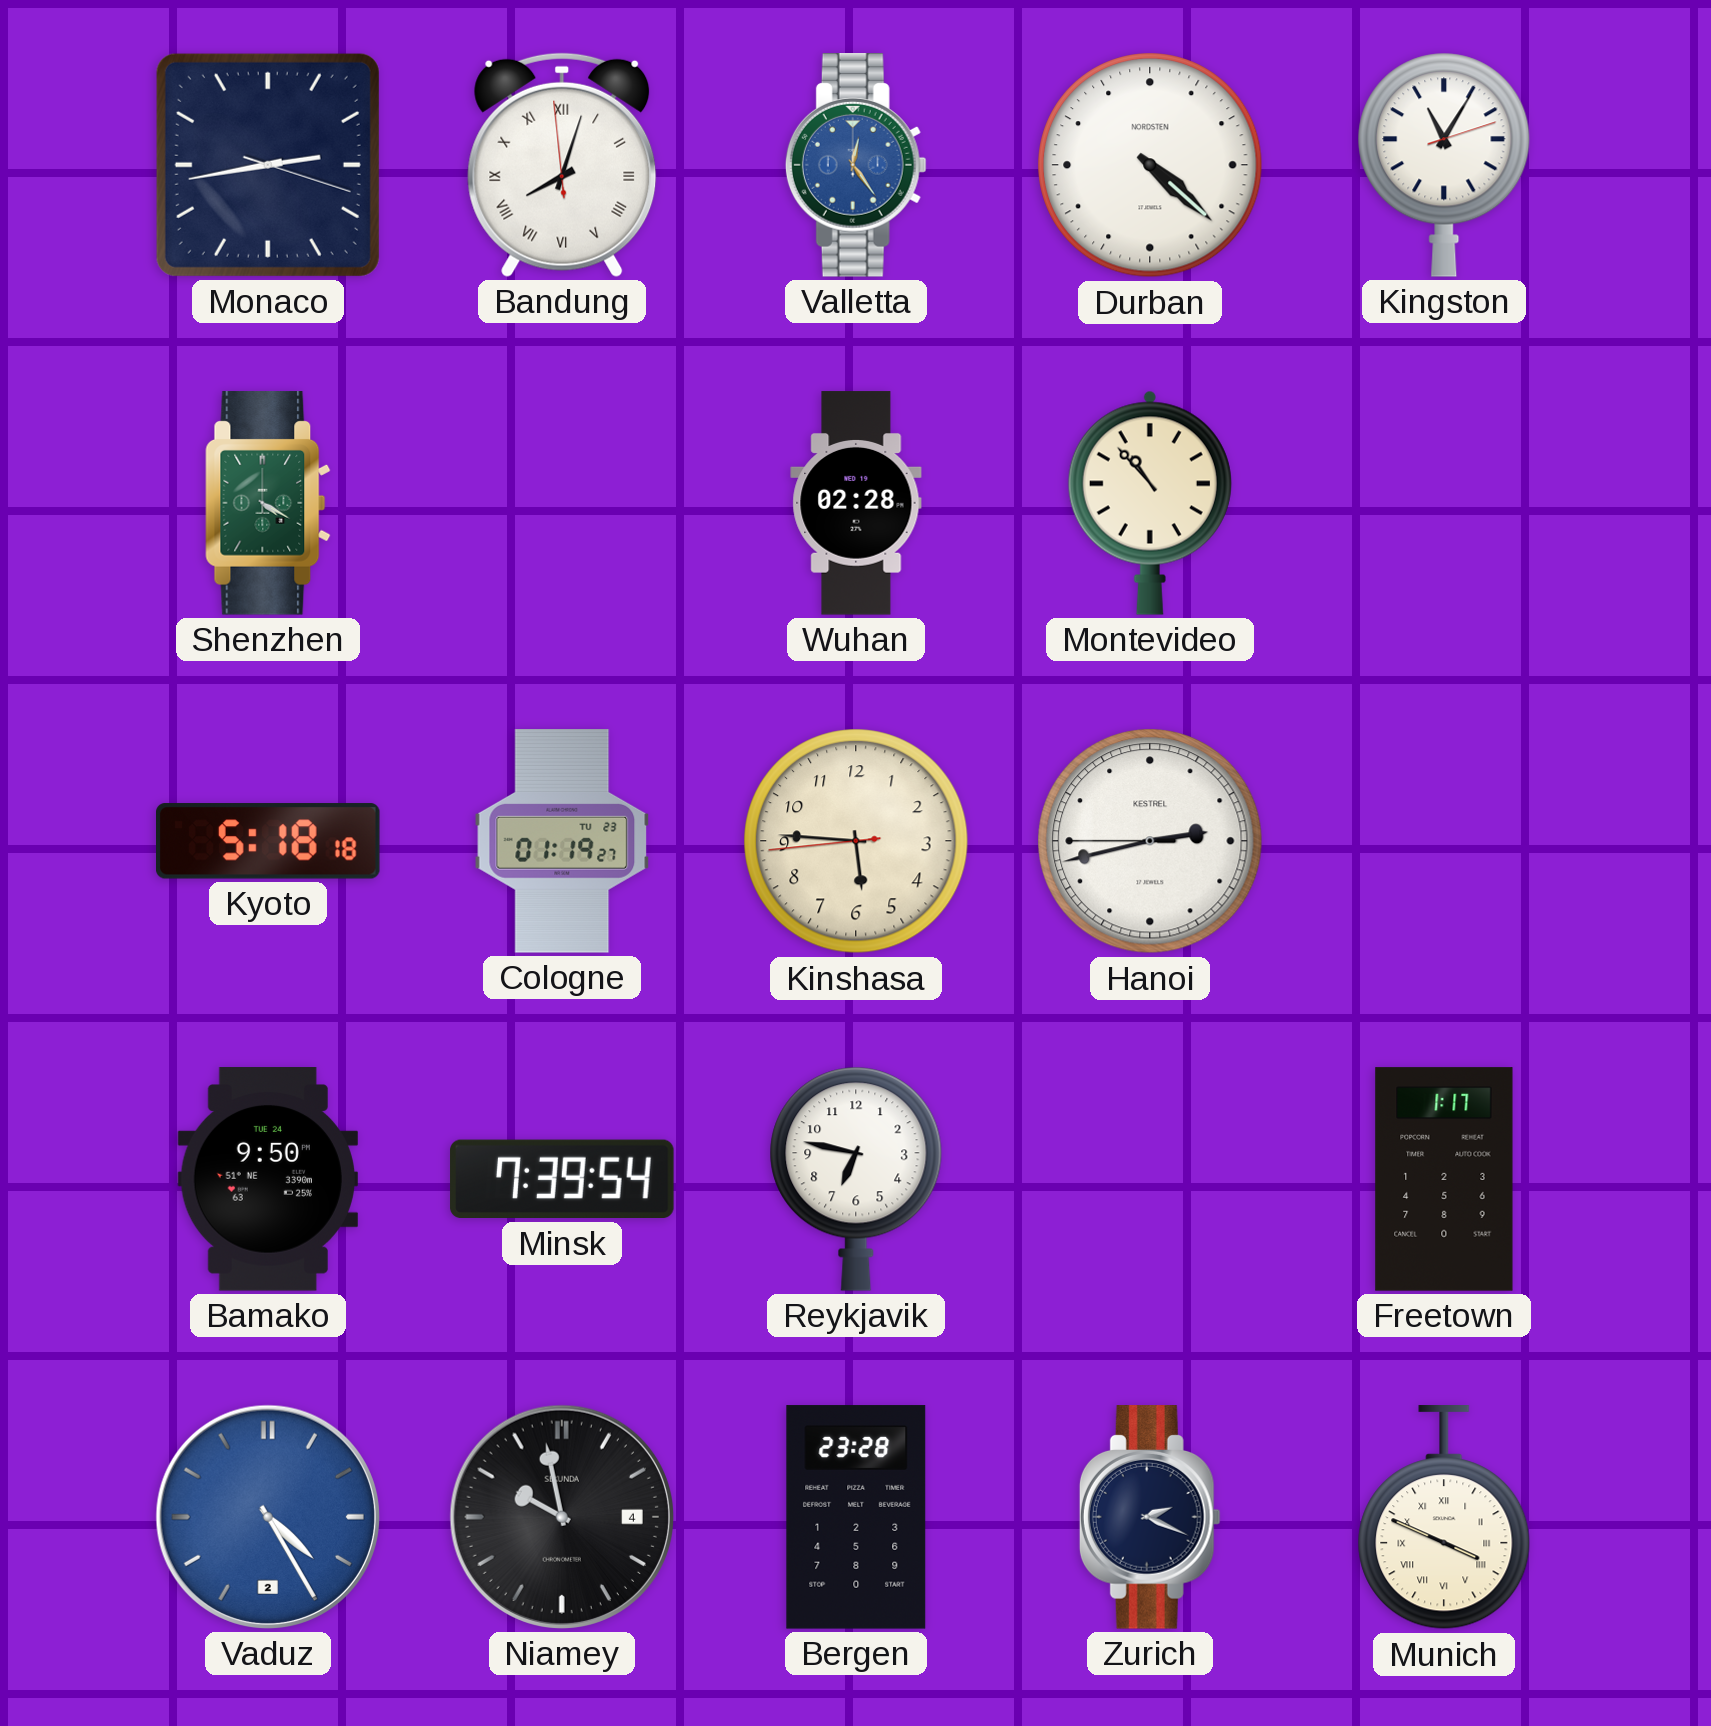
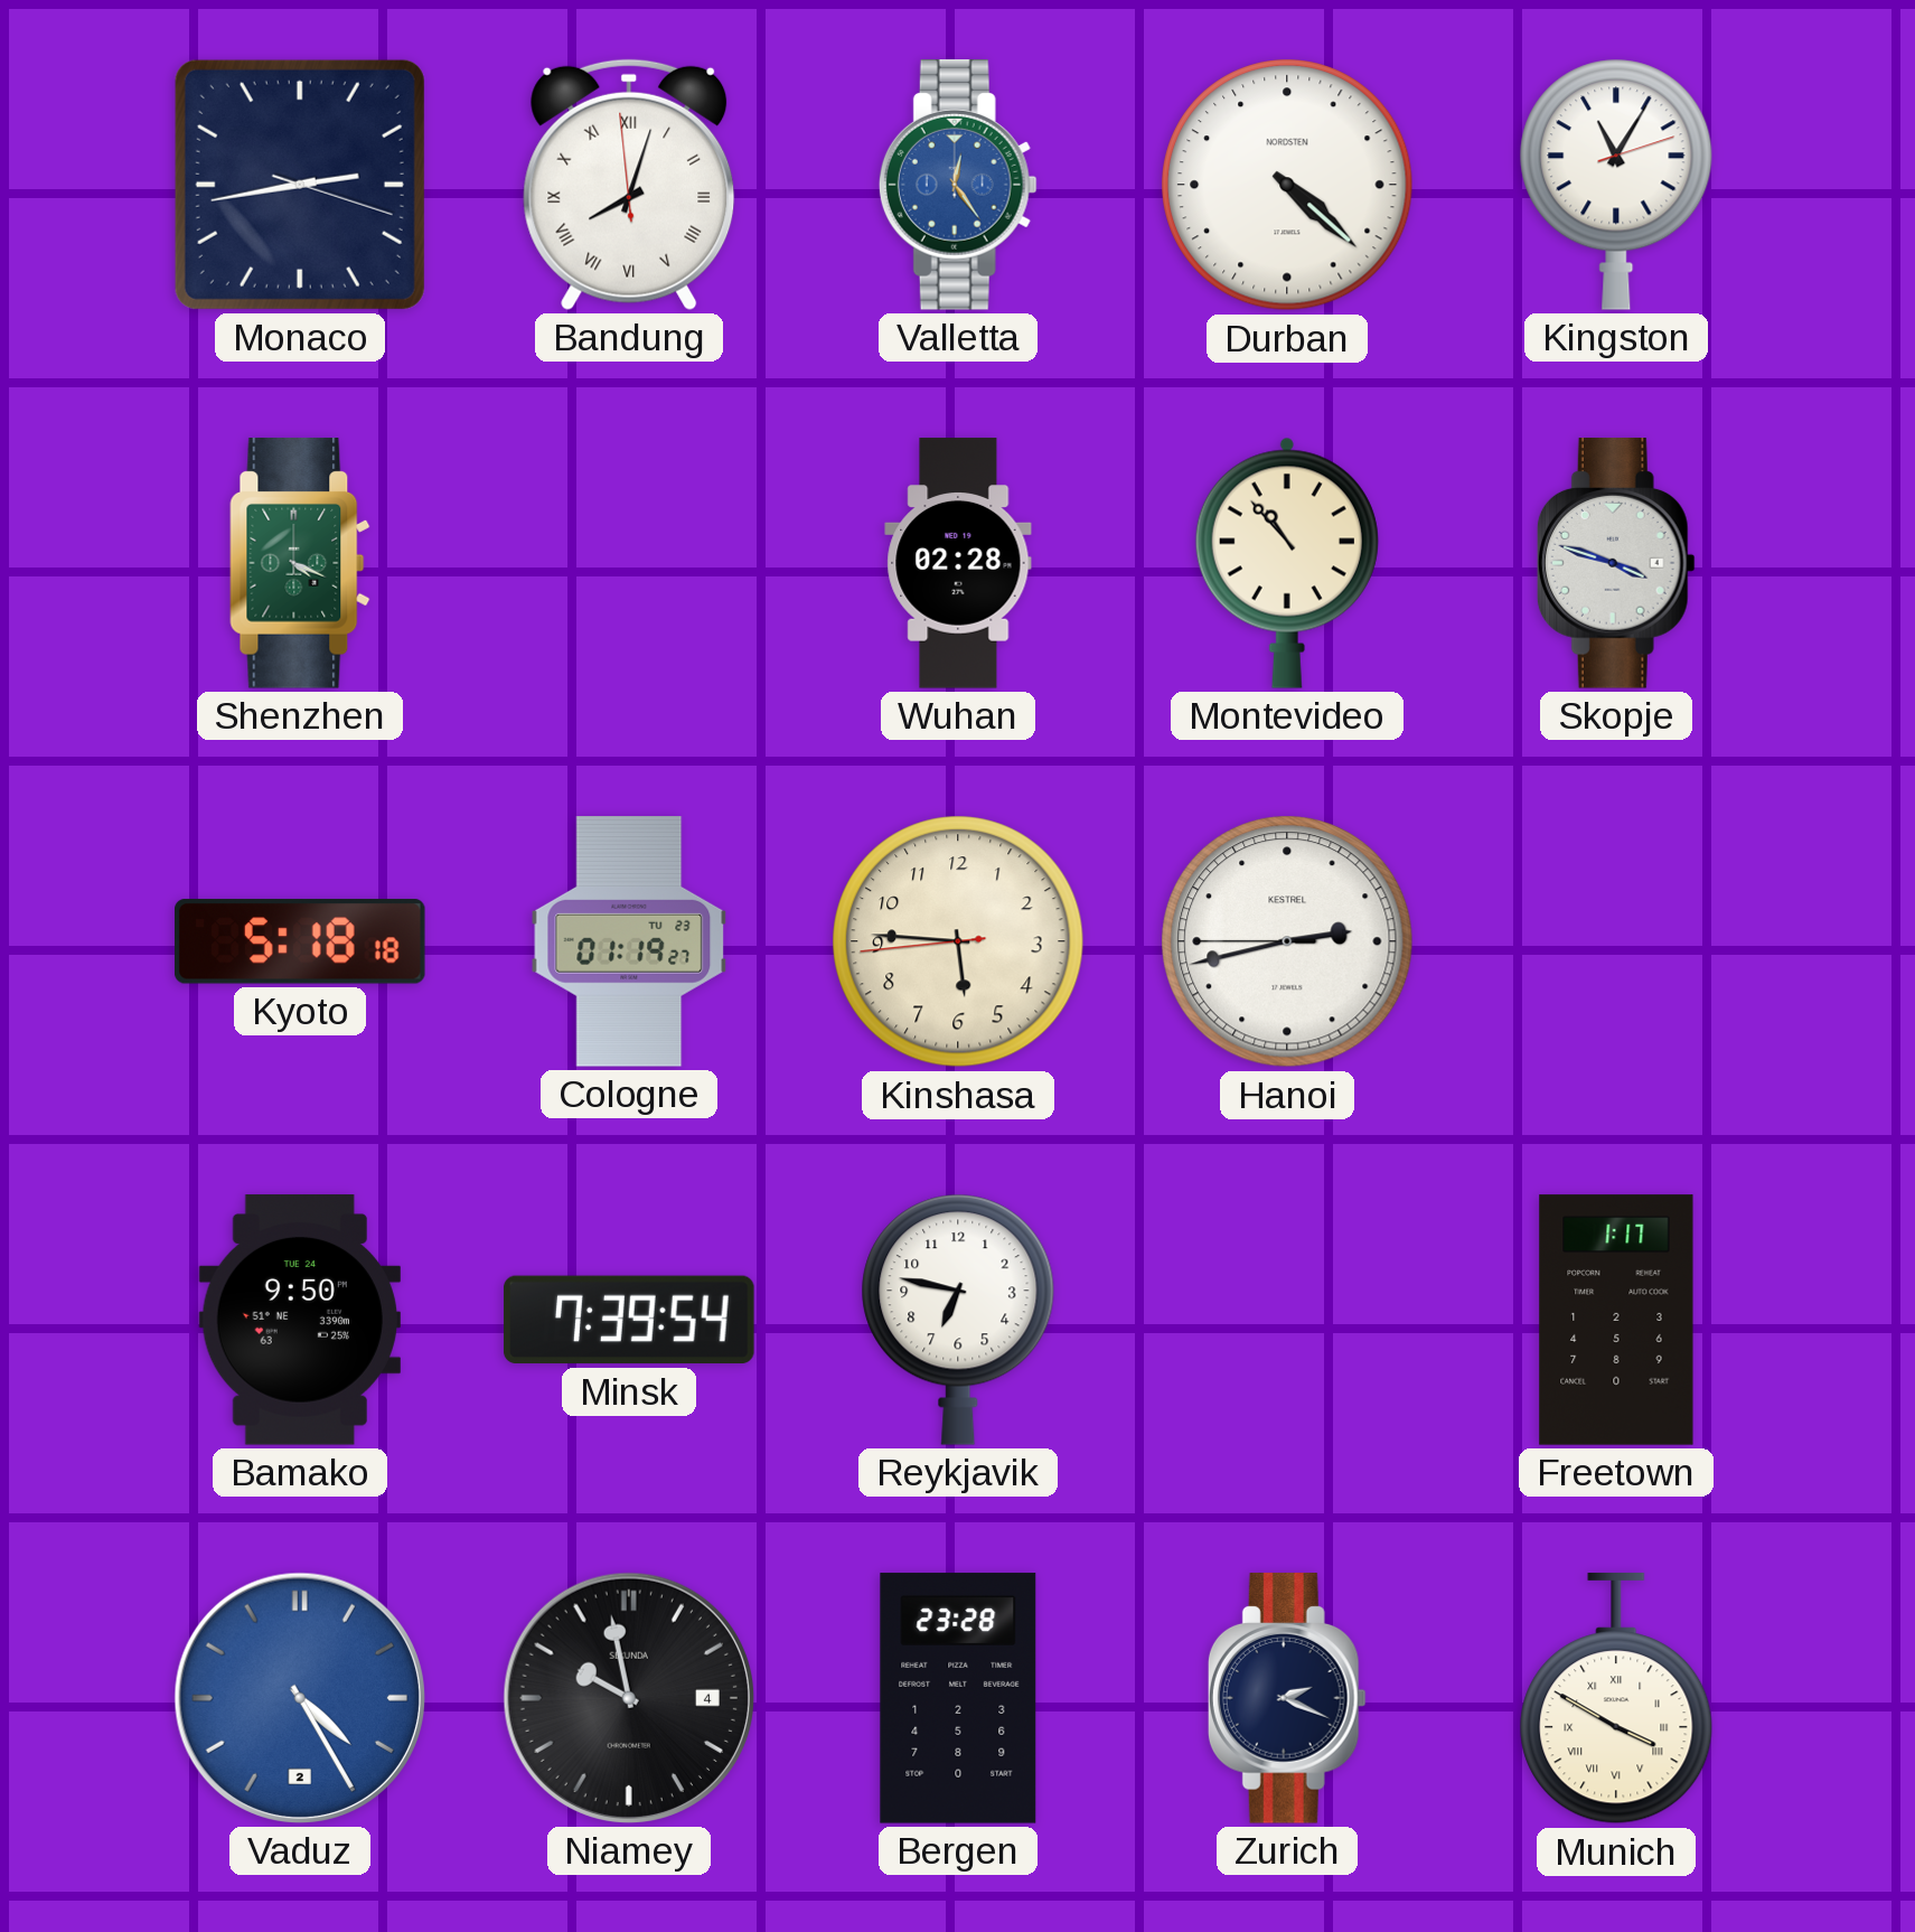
Shenzhen: 4:20 -> 4:19 (300, 563)
Skopje: none -> 3:48 (1616, 563)
Munich: 3:49 -> 3:50 (1616, 1699)
